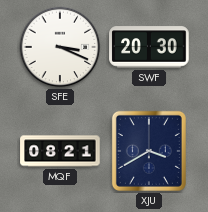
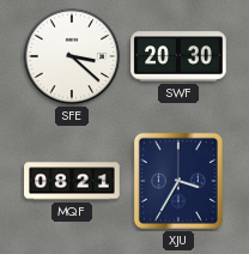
SFE: 3:19 -> 3:22 (72, 56)
XJU: 3:40 -> 3:35 (178, 181)
